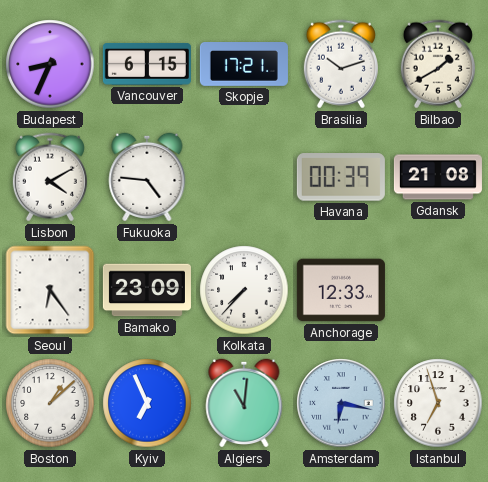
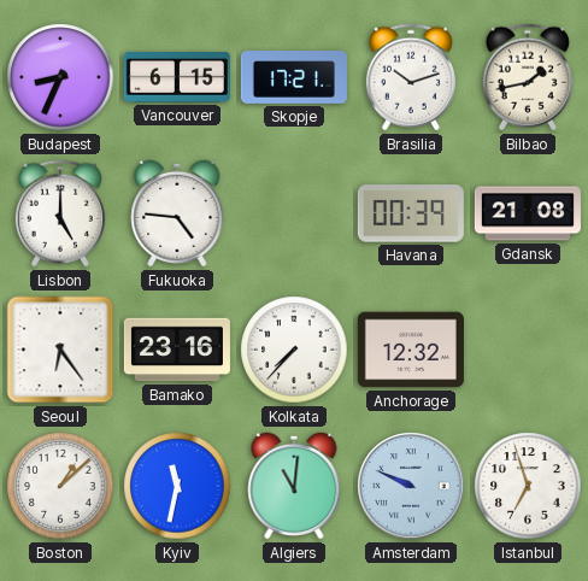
Bilbao: 1:40 -> 1:43 (528, 77)
Lisbon: 4:10 -> 5:00 (60, 213)
Bamako: 23:09 -> 23:16 (177, 350)
Anchorage: 12:33 -> 12:32 (411, 350)
Kyiv: 6:56 -> 11:32 (177, 486)
Amsterdam: 6:17 -> 9:49 (411, 486)
